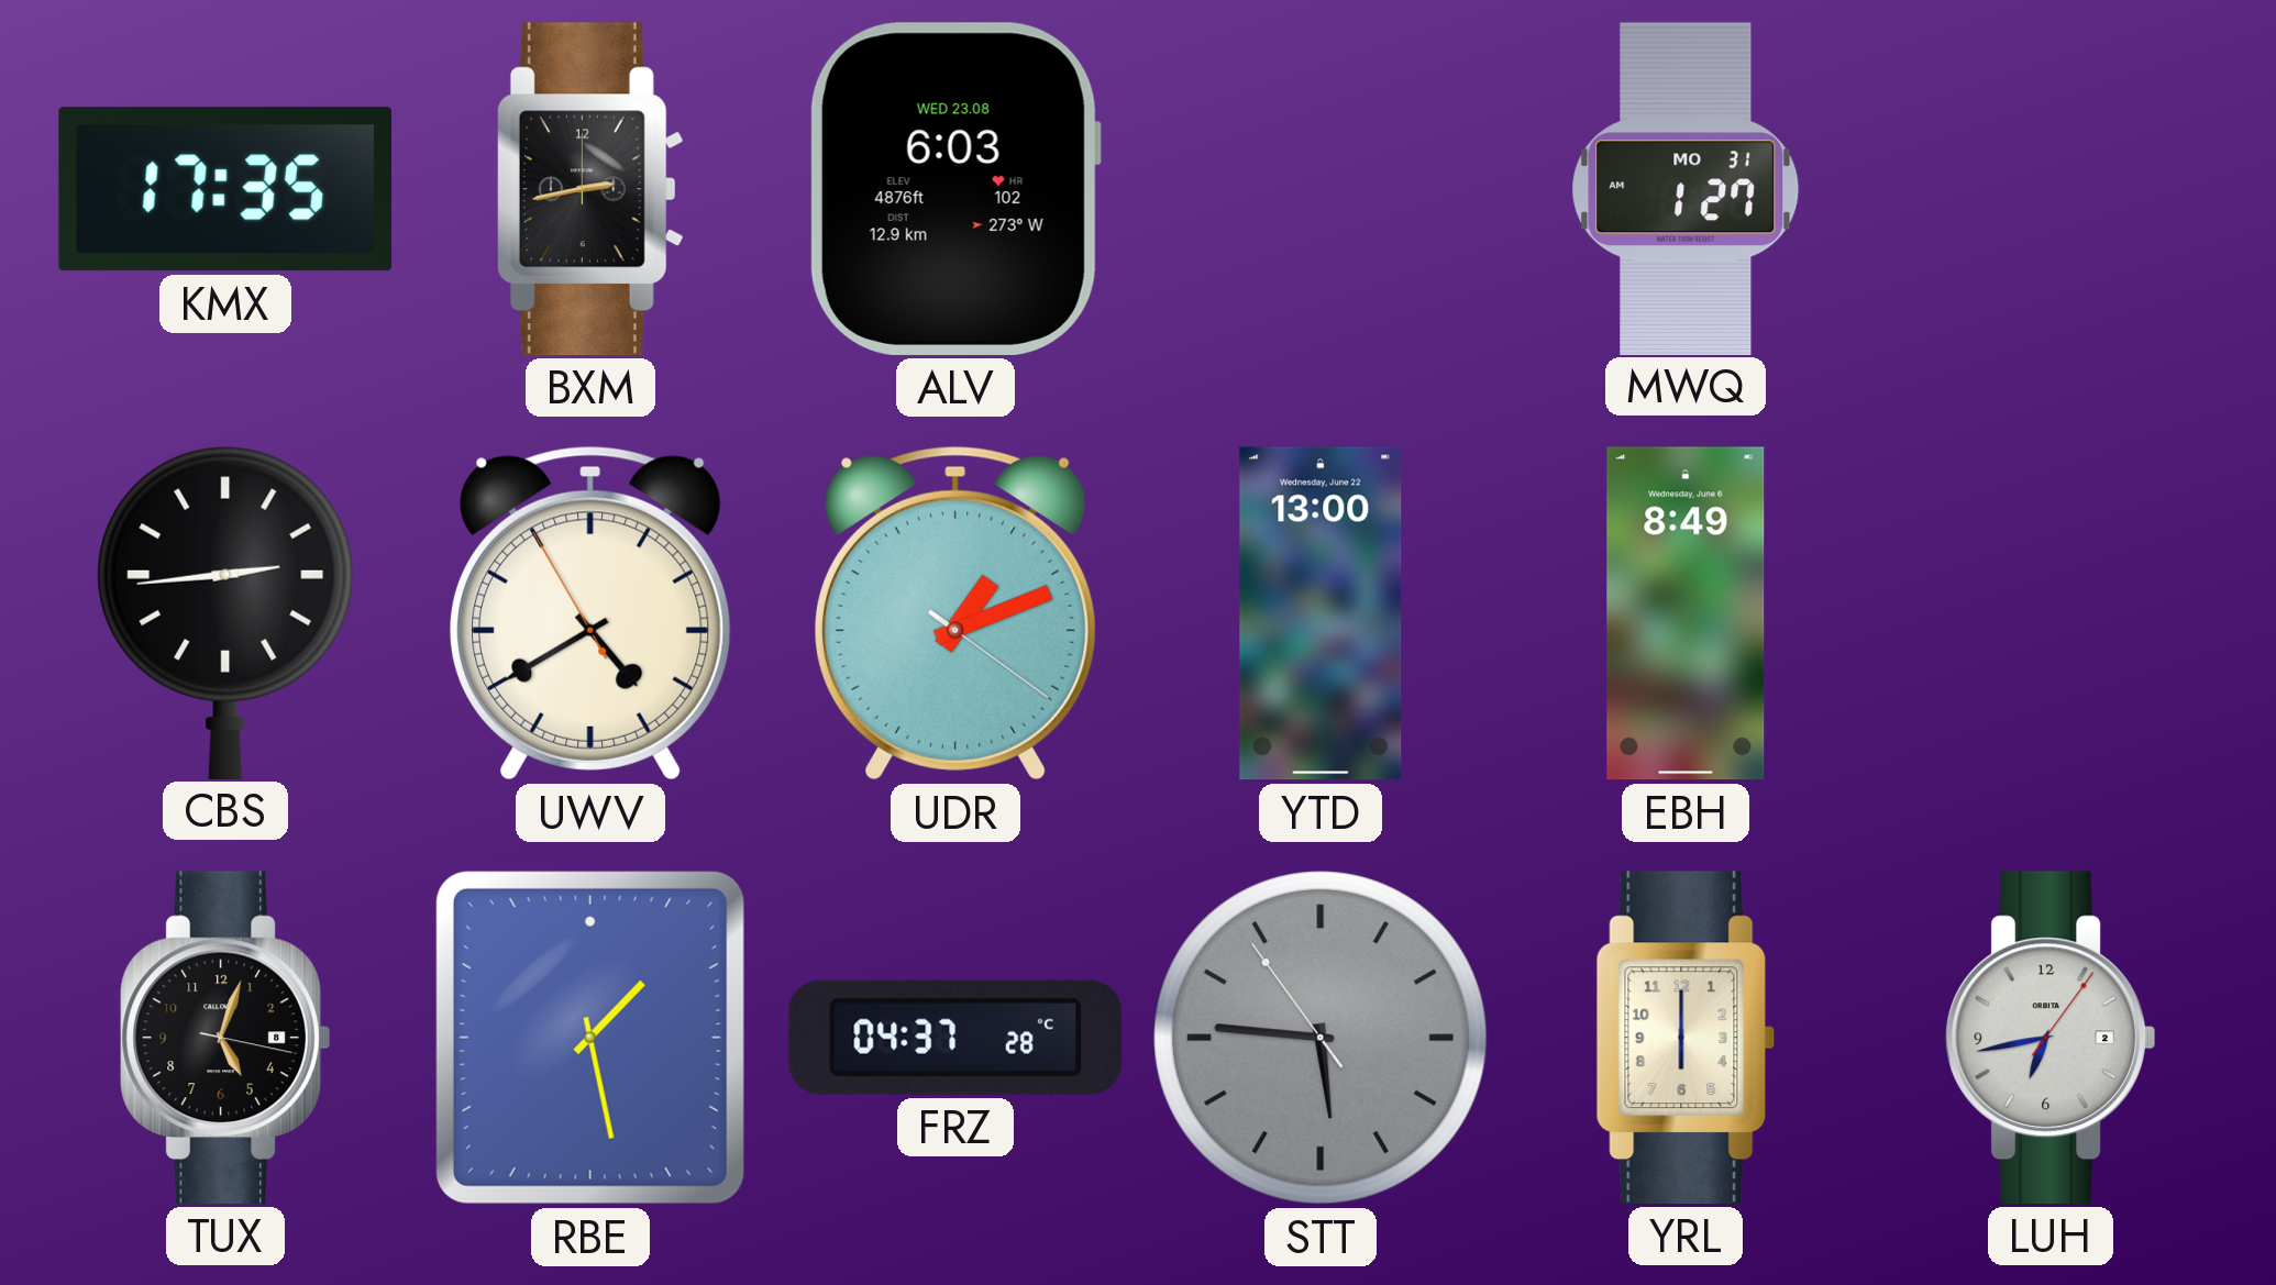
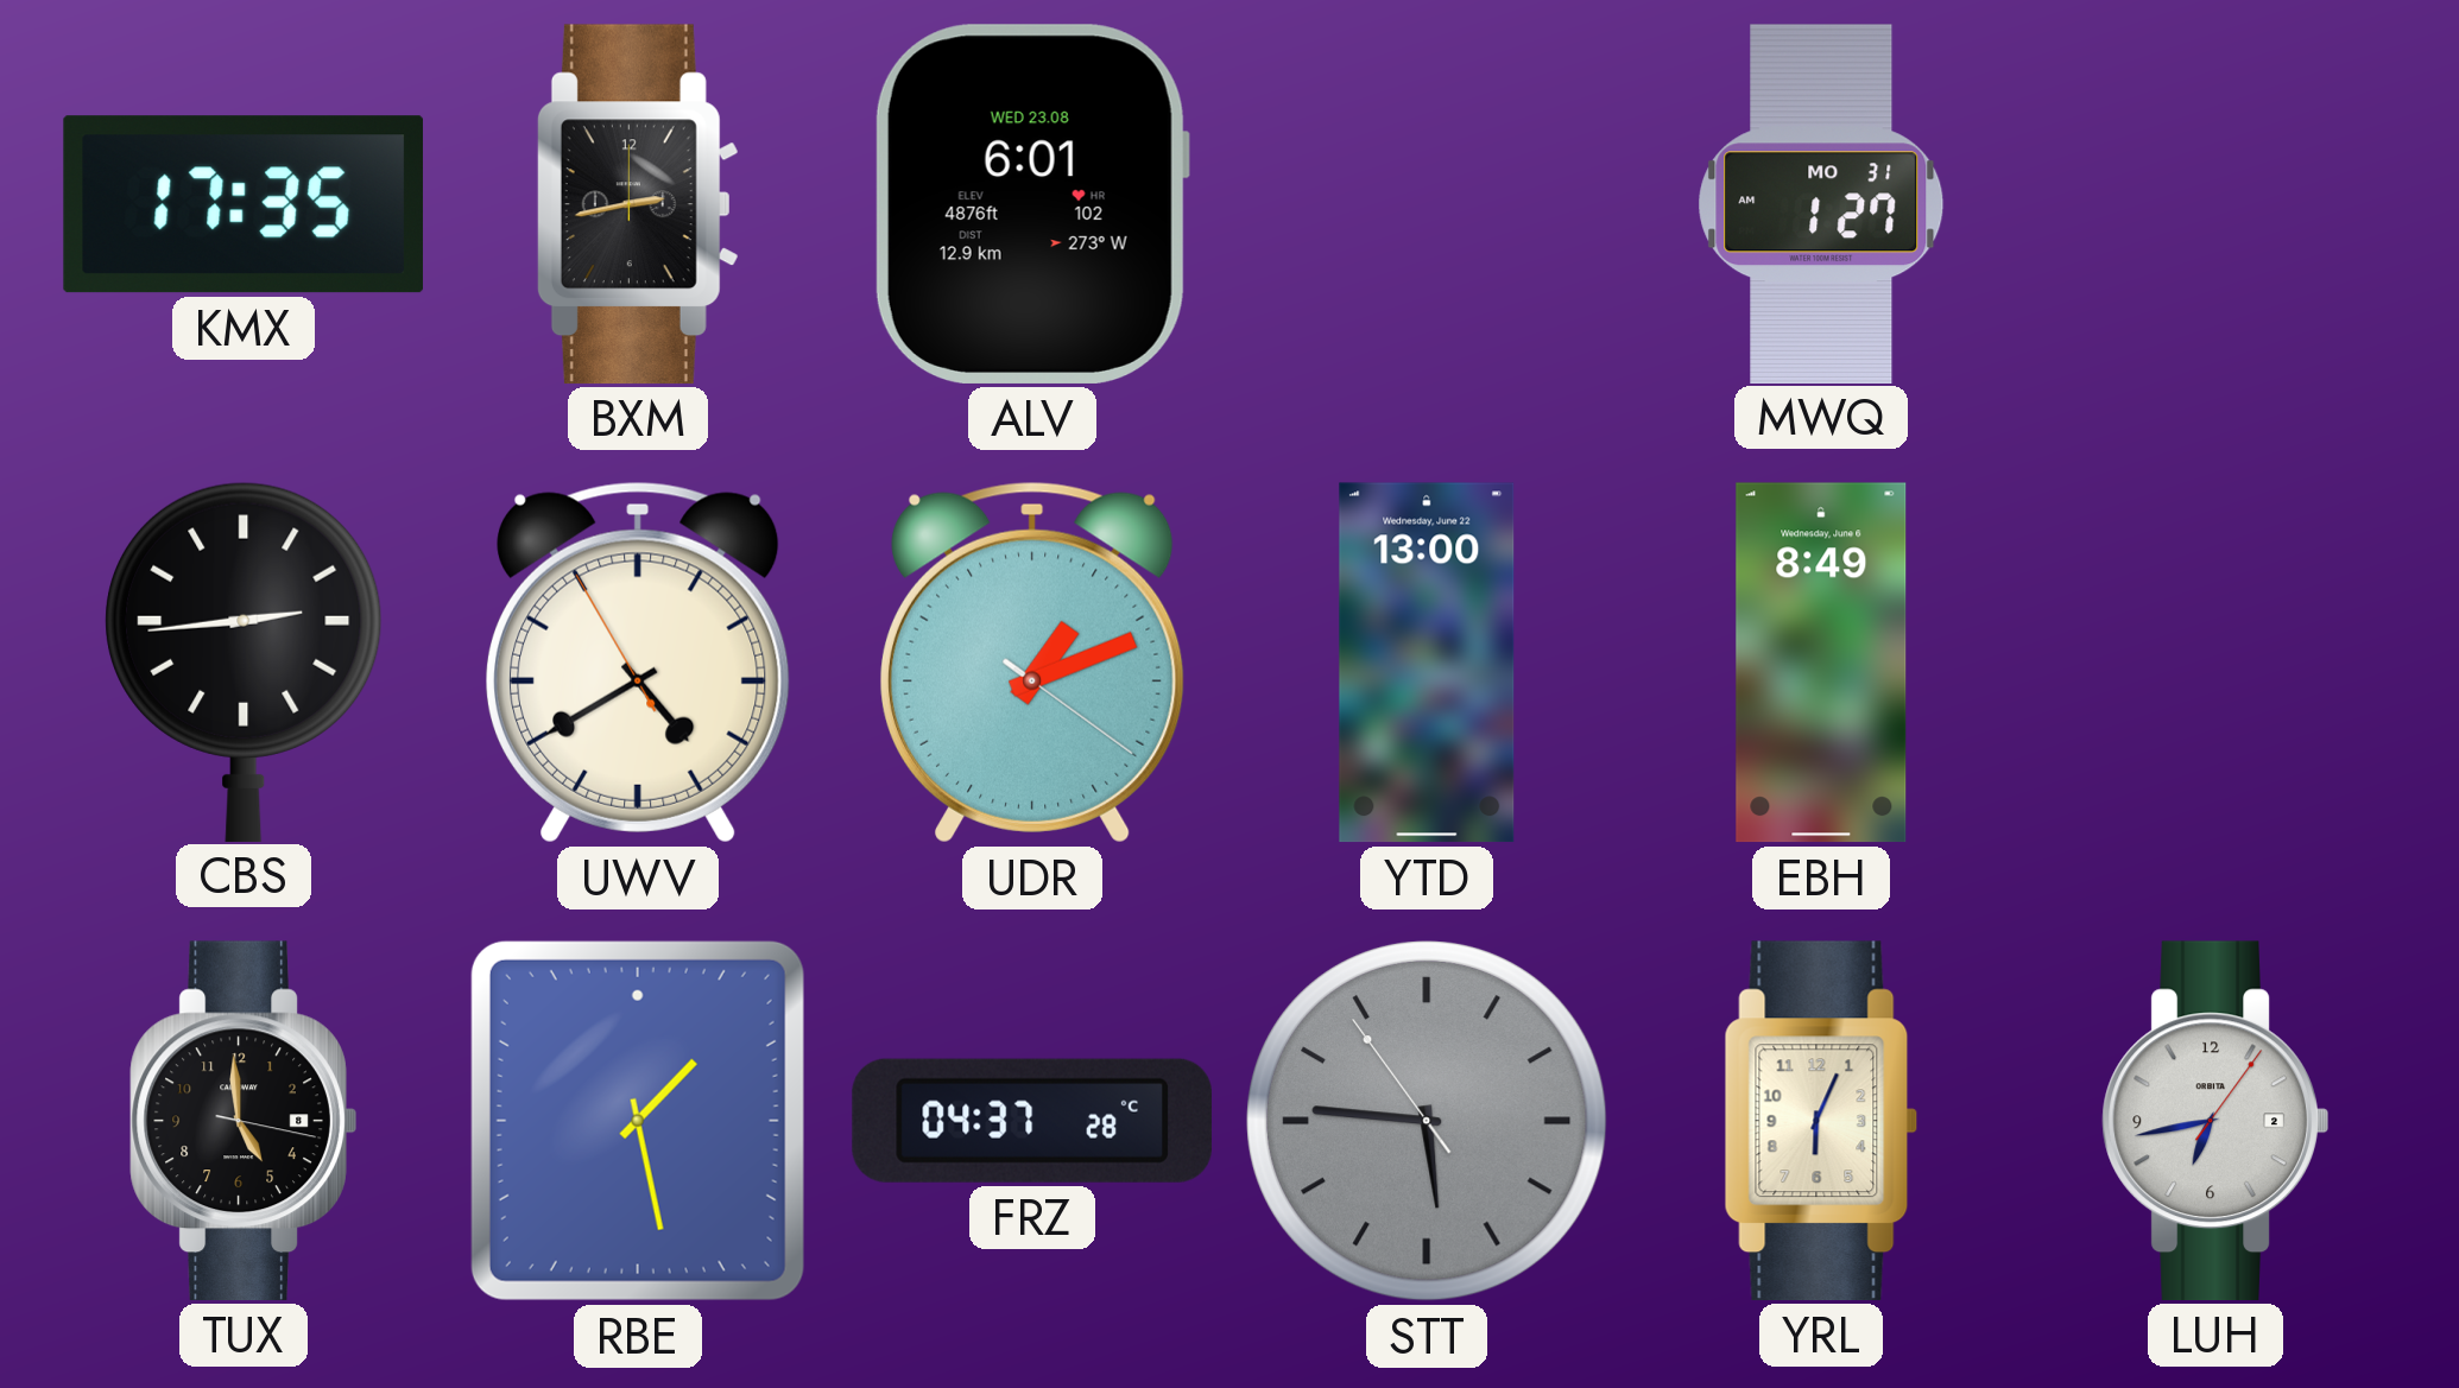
ALV: 6:03 -> 6:01 (1031, 204)
TUX: 5:03 -> 4:59 (244, 1121)
YRL: 6:00 -> 6:04 (1821, 1121)
